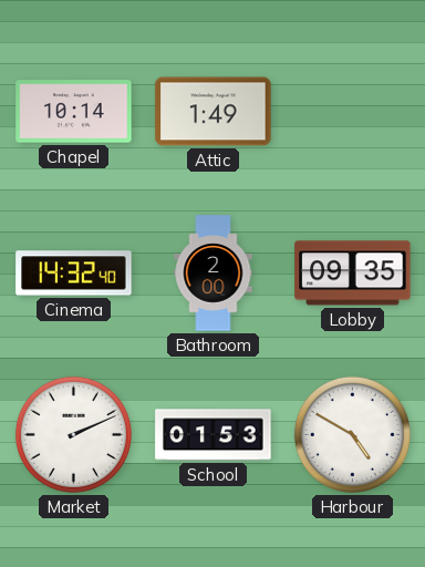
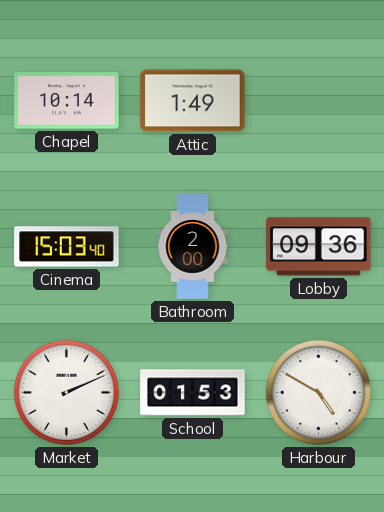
Cinema: 14:32 -> 15:03 (67, 247)
Lobby: 09:35 -> 09:36 (319, 247)
